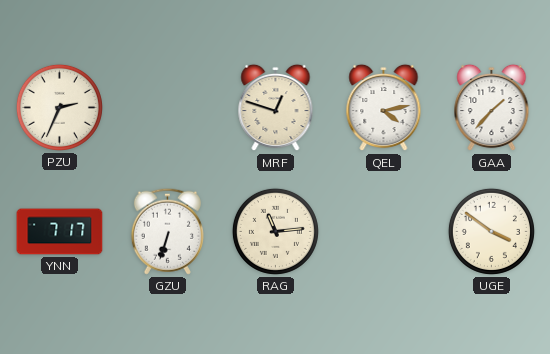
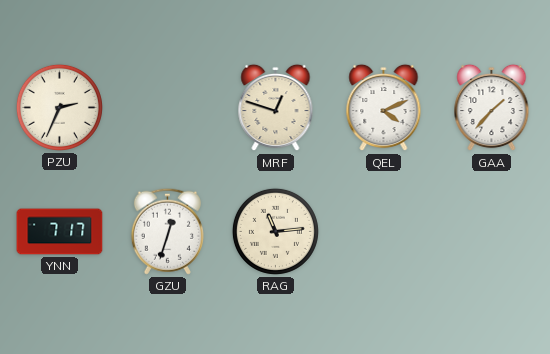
QEL: 4:13 -> 4:11 (384, 108)
GZU: 6:33 -> 12:33 (167, 231)
UGE: 3:51 -> none (491, 231)
